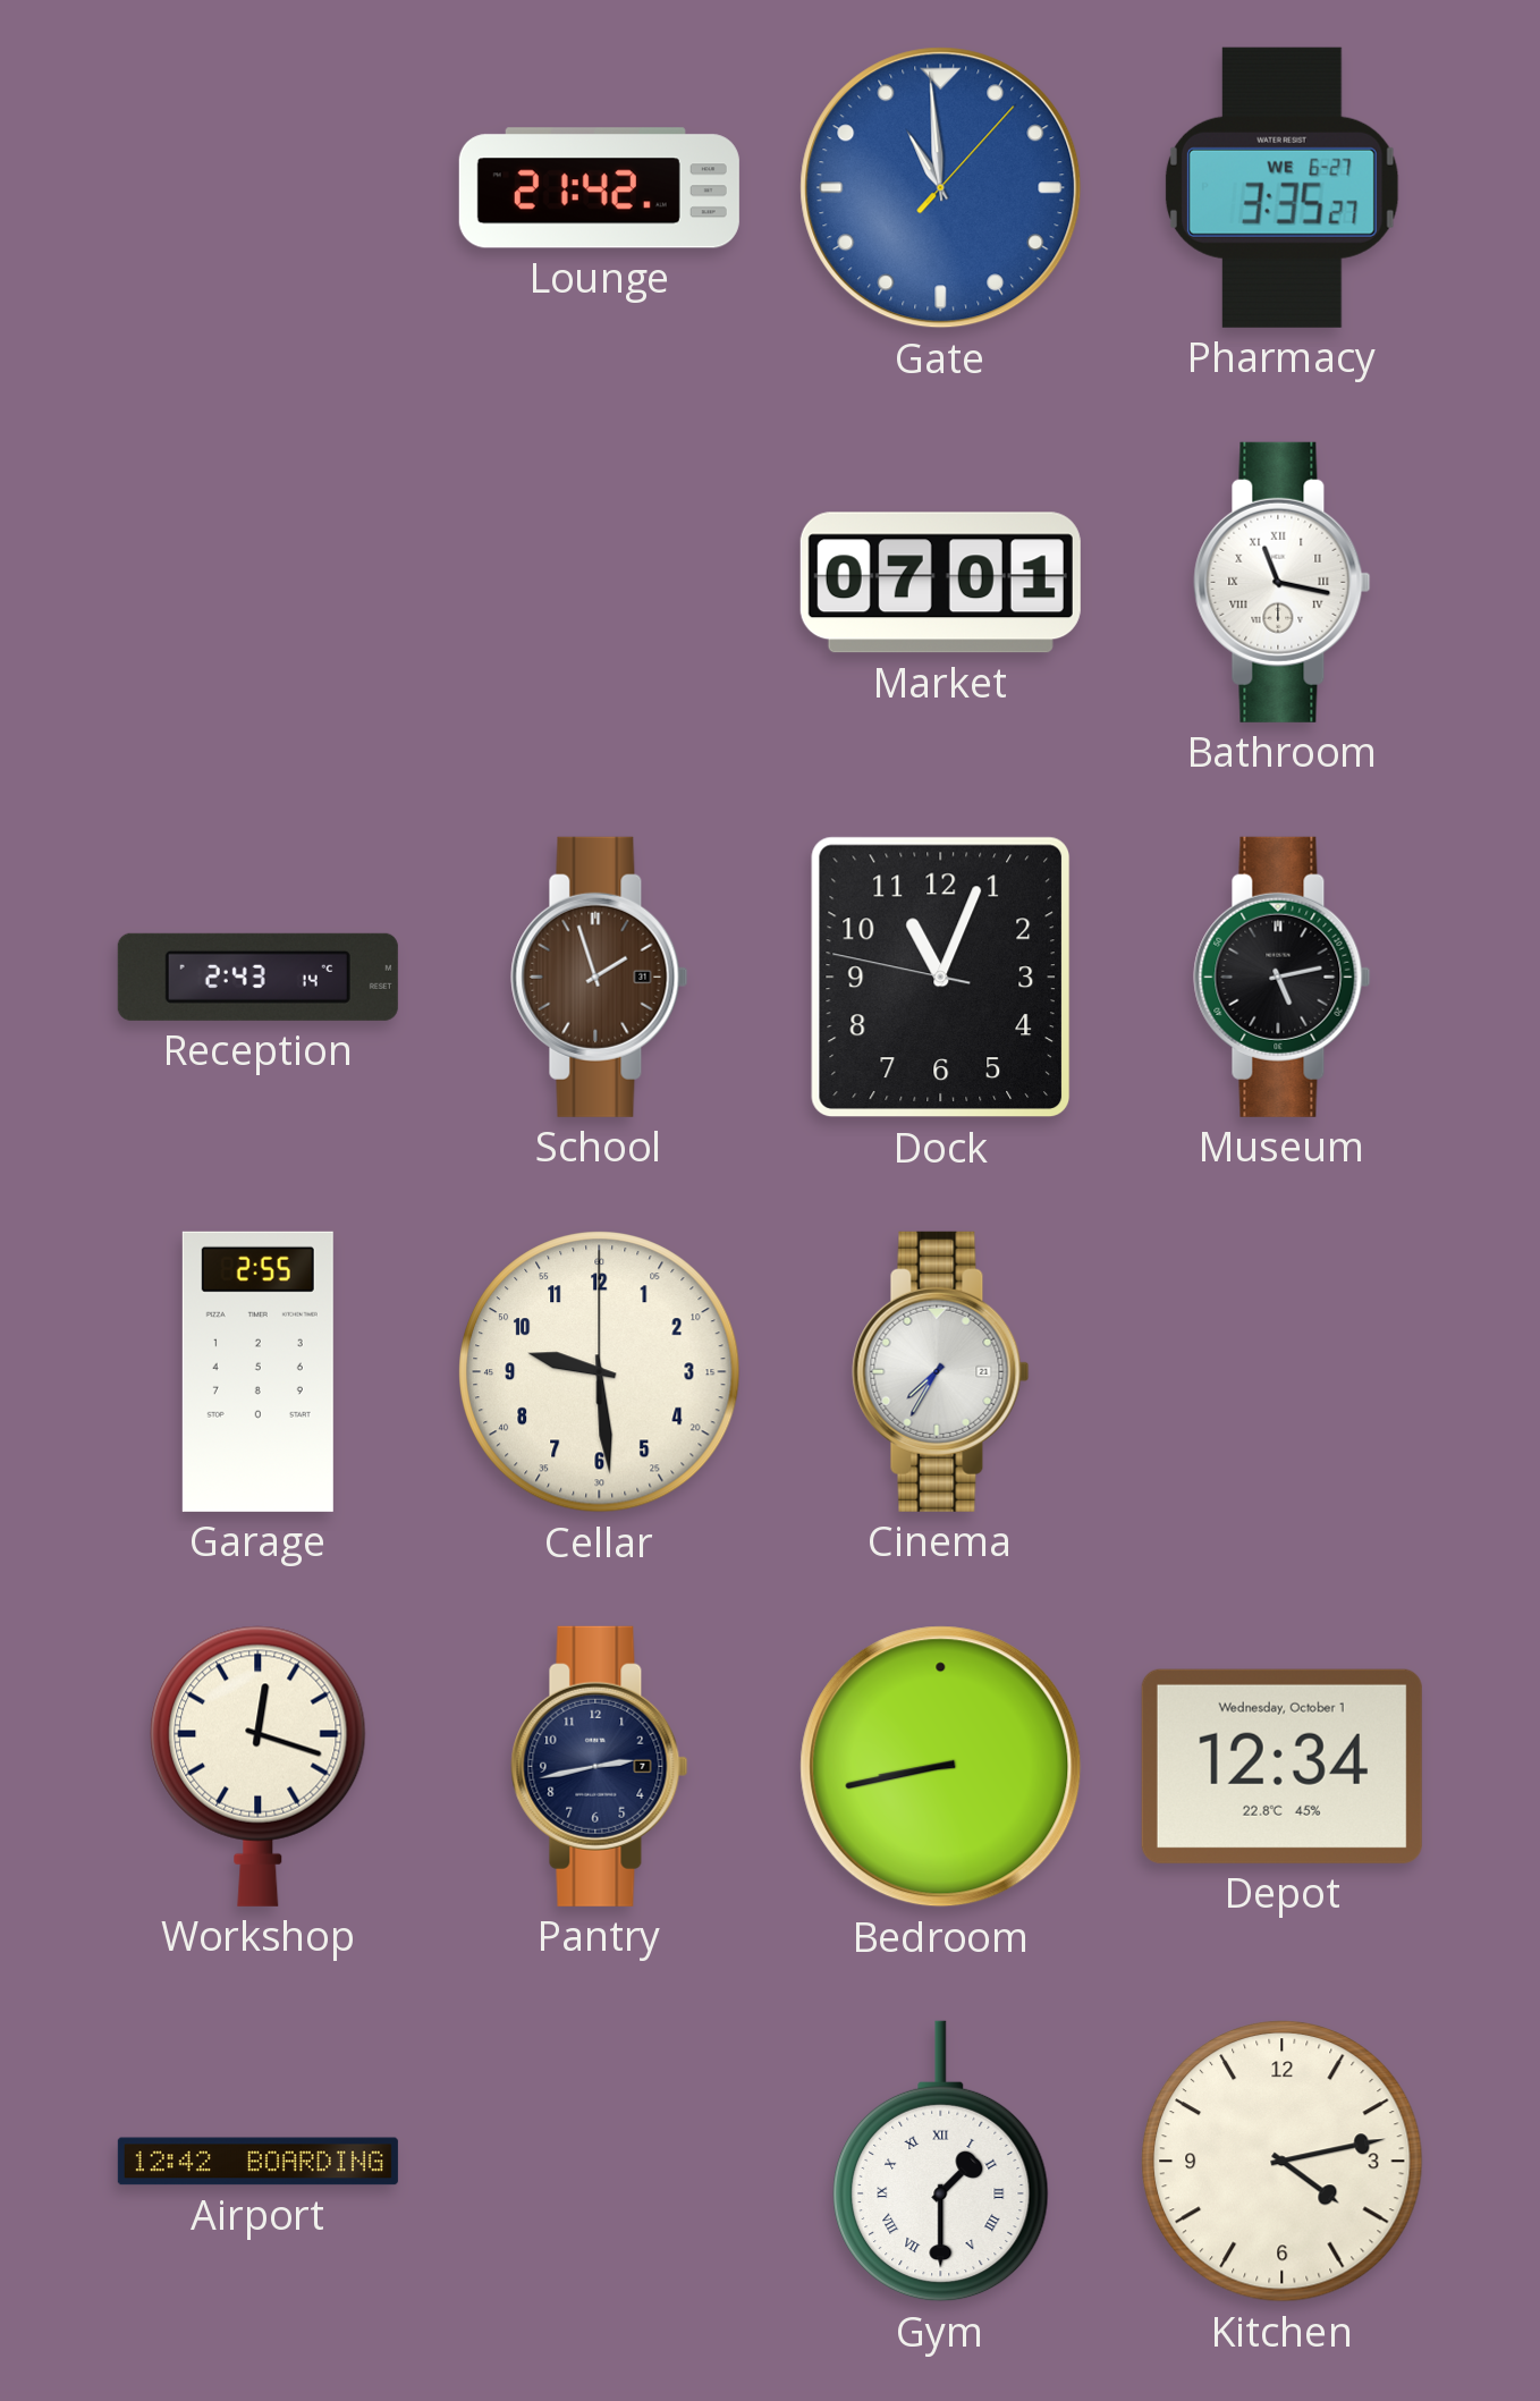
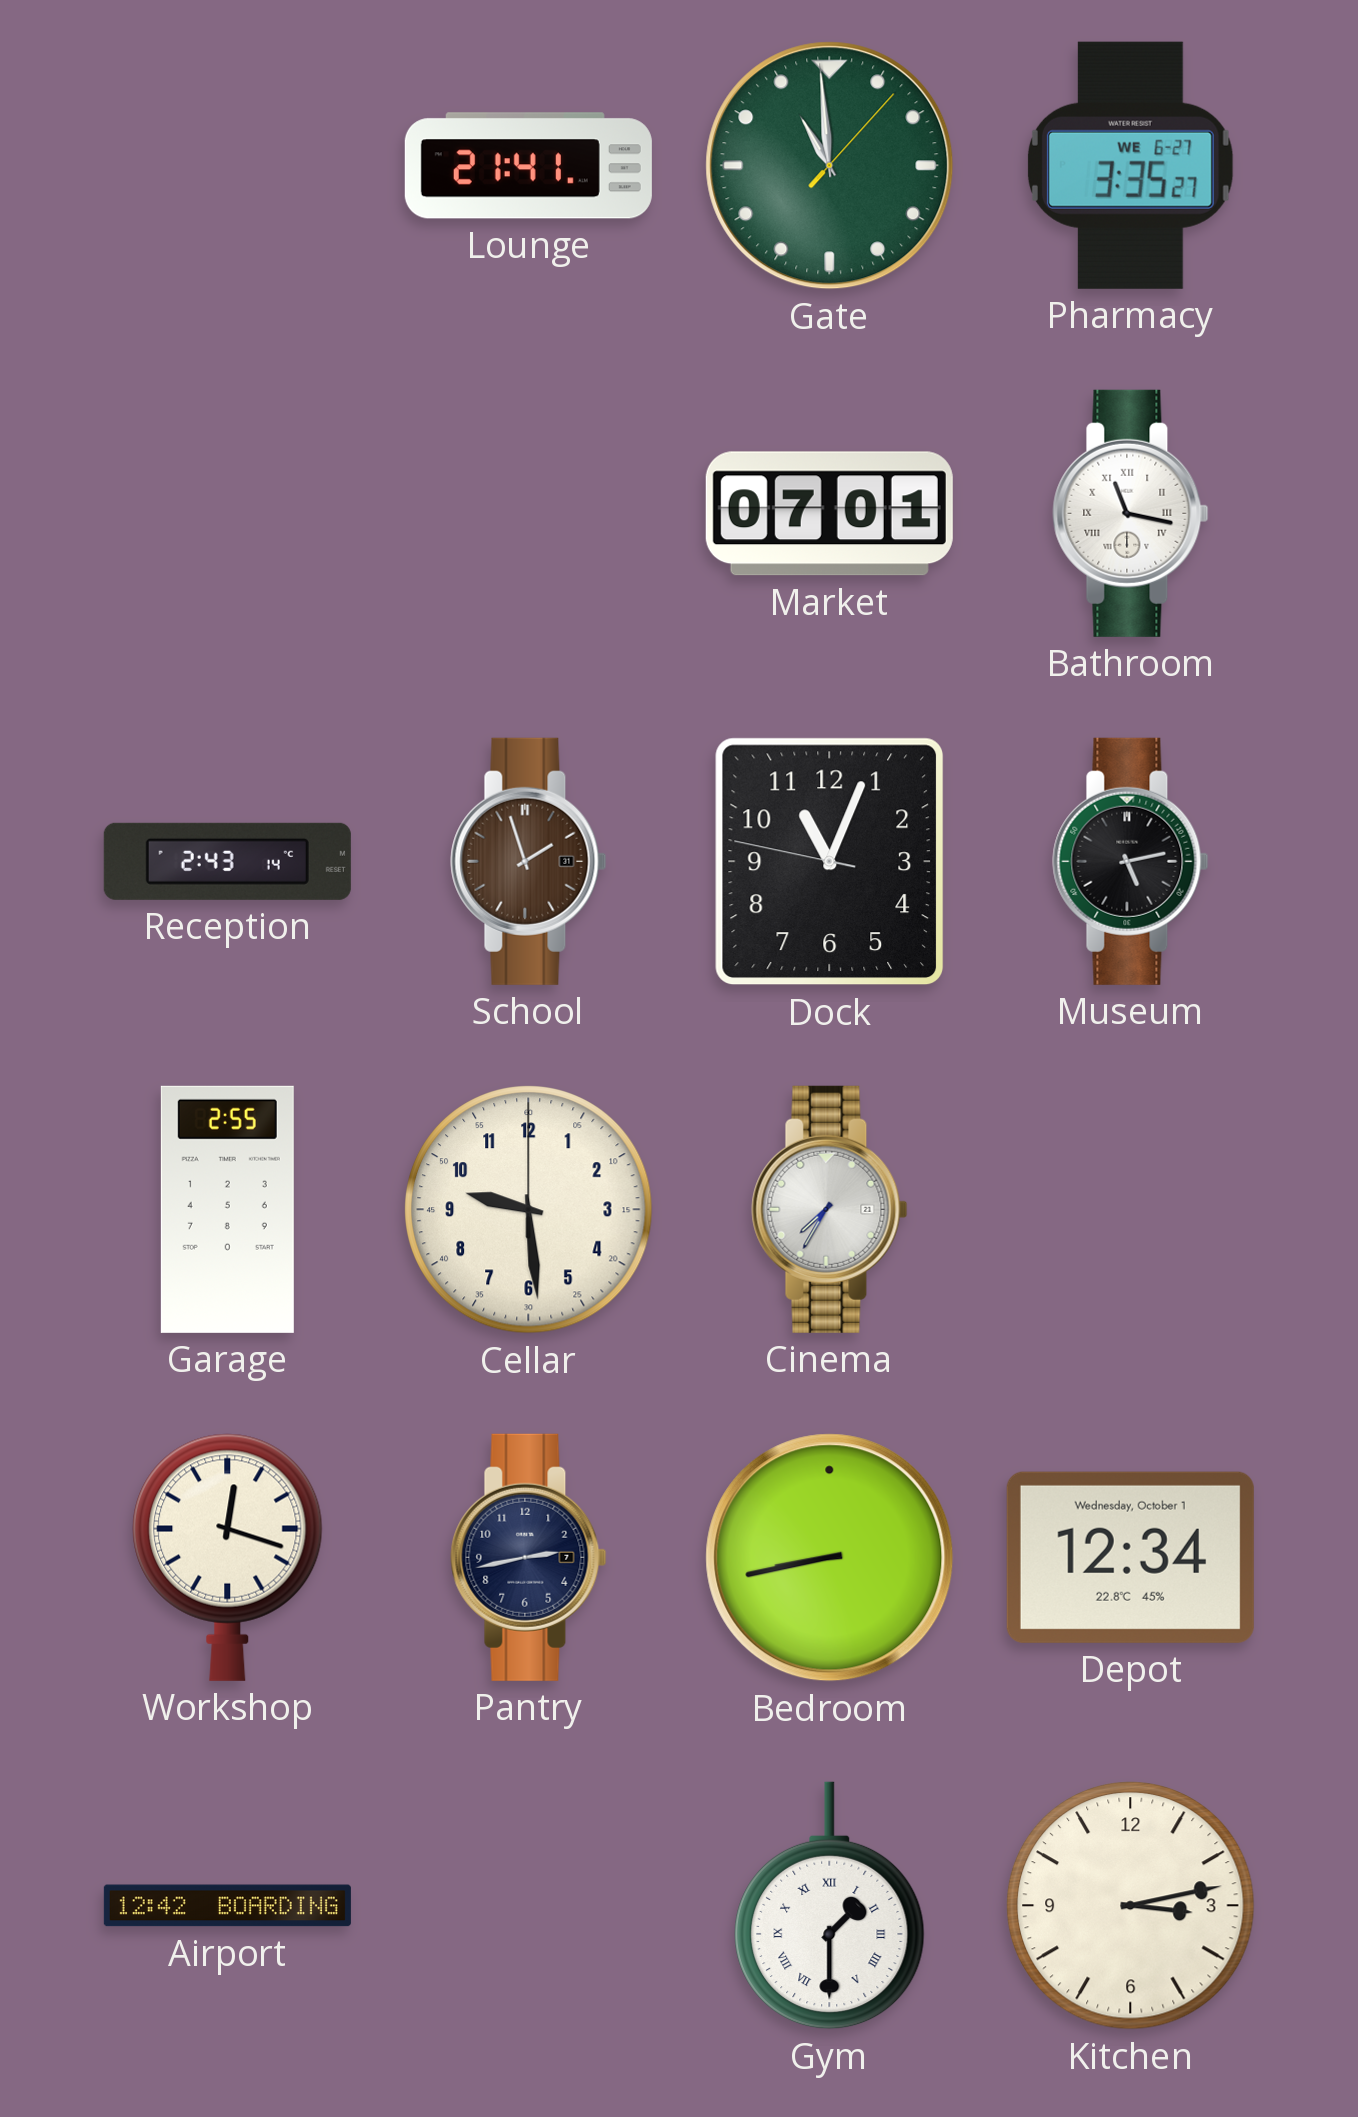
Lounge: 21:42 -> 21:41 (528, 166)
Gate dial: blue -> green (830, 166)
Kitchen: 4:13 -> 3:13 (1131, 1906)
